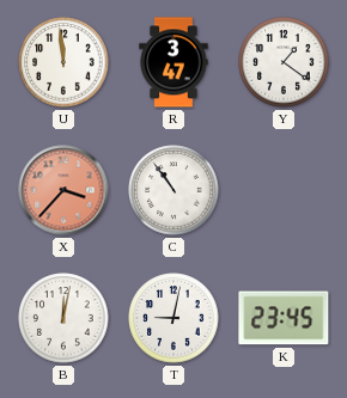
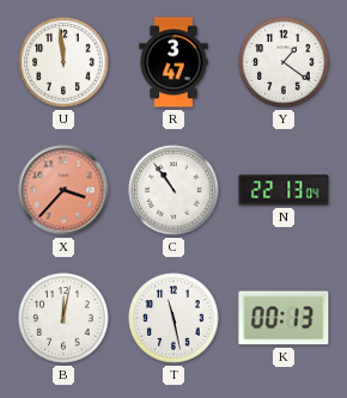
N: none -> 22:13 (284, 190)
T: 9:02 -> 11:28 (173, 318)
K: 23:45 -> 00:13 (284, 318)
